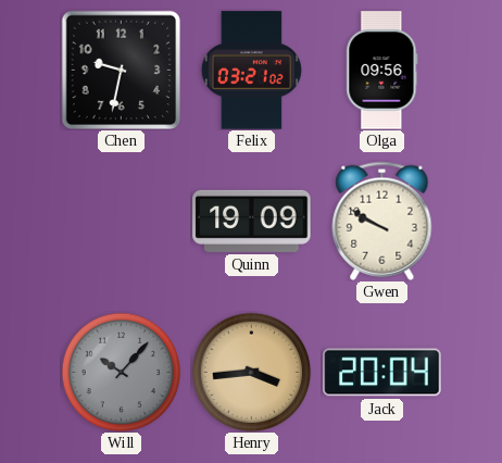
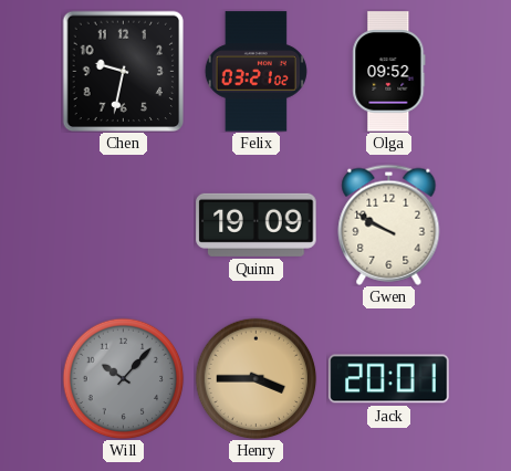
Olga: 09:56 -> 09:52 (389, 72)
Henry: 3:44 -> 3:45 (255, 378)
Jack: 20:04 -> 20:01 (389, 379)
